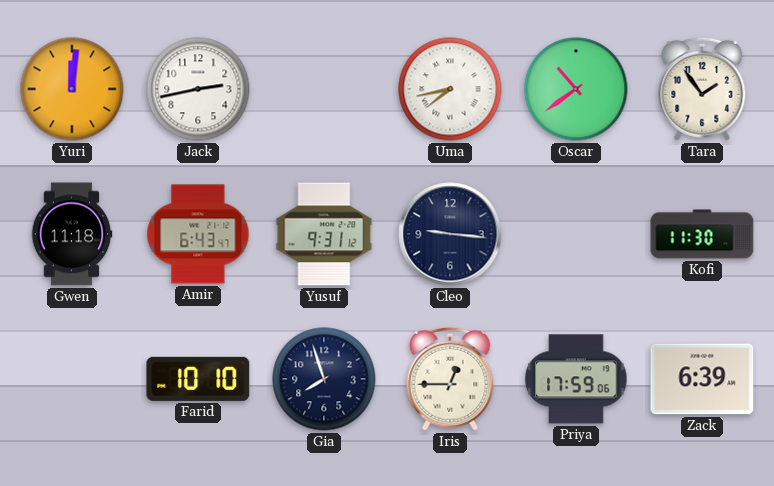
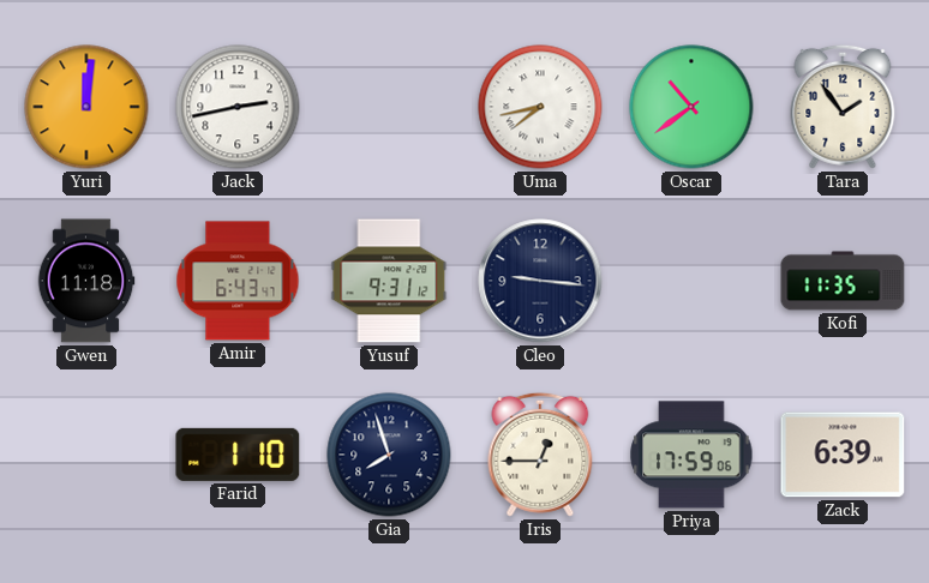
Kofi: 11:30 -> 11:35 (843, 281)
Farid: 10:10 -> 1:10 (238, 455)
